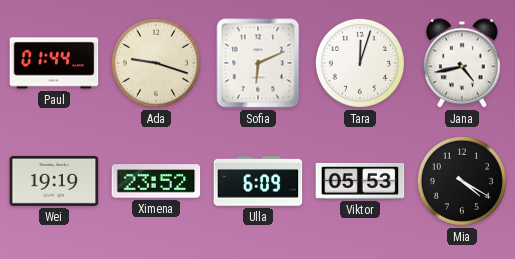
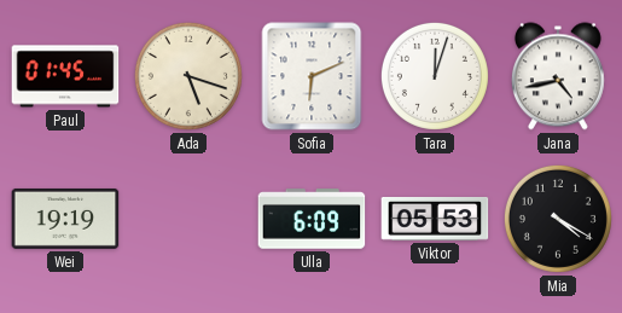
Paul: 01:44 -> 01:45 (65, 76)
Ada: 9:18 -> 5:18 (188, 76)
Ximena: 23:52 -> none (156, 181)
